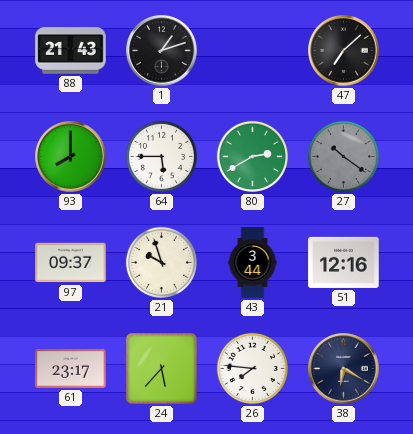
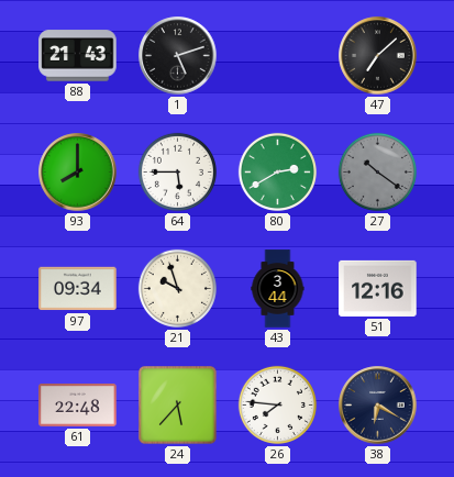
1: 1:12 -> 5:12 (178, 56)
97: 09:37 -> 09:34 (78, 289)
61: 23:17 -> 22:48 (78, 406)
